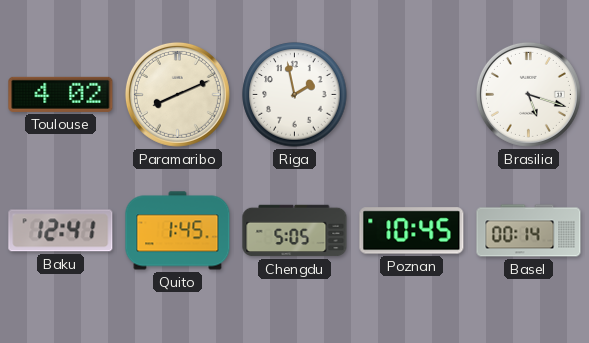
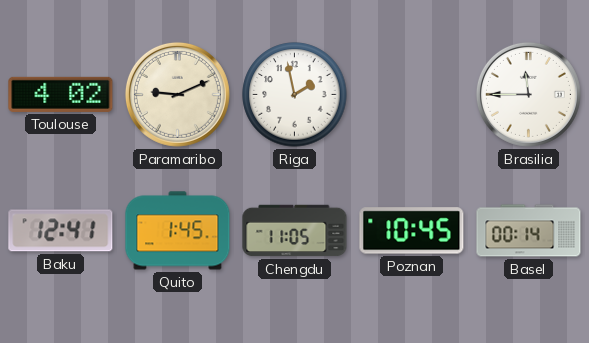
Paramaribo: 8:11 -> 9:11 (177, 94)
Brasilia: 5:18 -> 11:45 (528, 94)
Chengdu: 5:05 -> 11:05 (295, 231)
